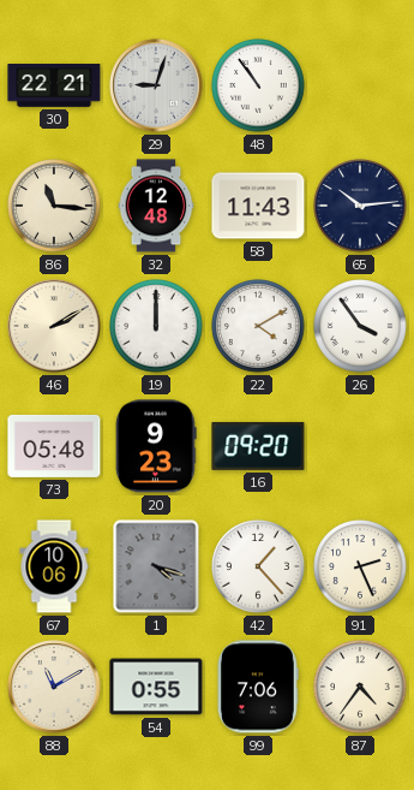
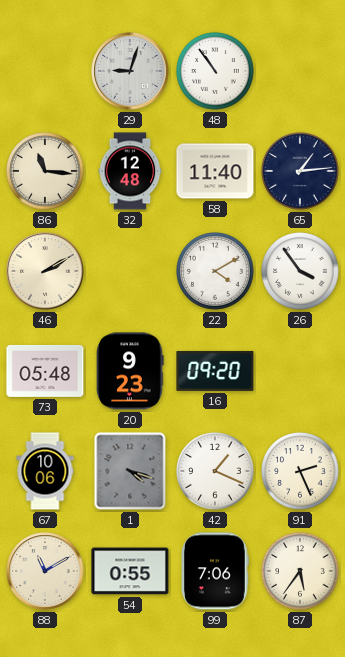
30: 22:21 -> none (54, 87)
58: 11:43 -> 11:40 (215, 171)
65: 10:14 -> 1:14 (300, 171)
19: 12:00 -> none (156, 326)
42: 1:23 -> 1:19 (215, 471)
87: 4:36 -> 5:36 (300, 571)
